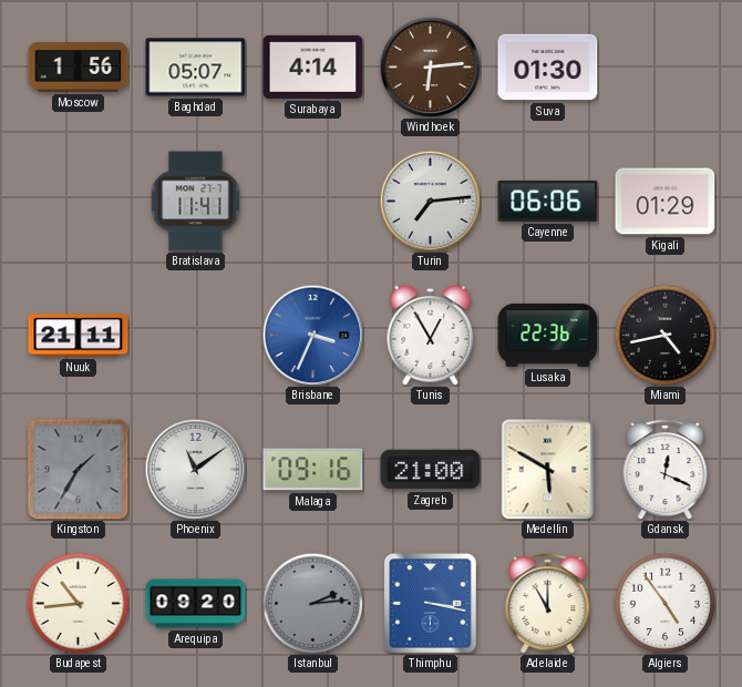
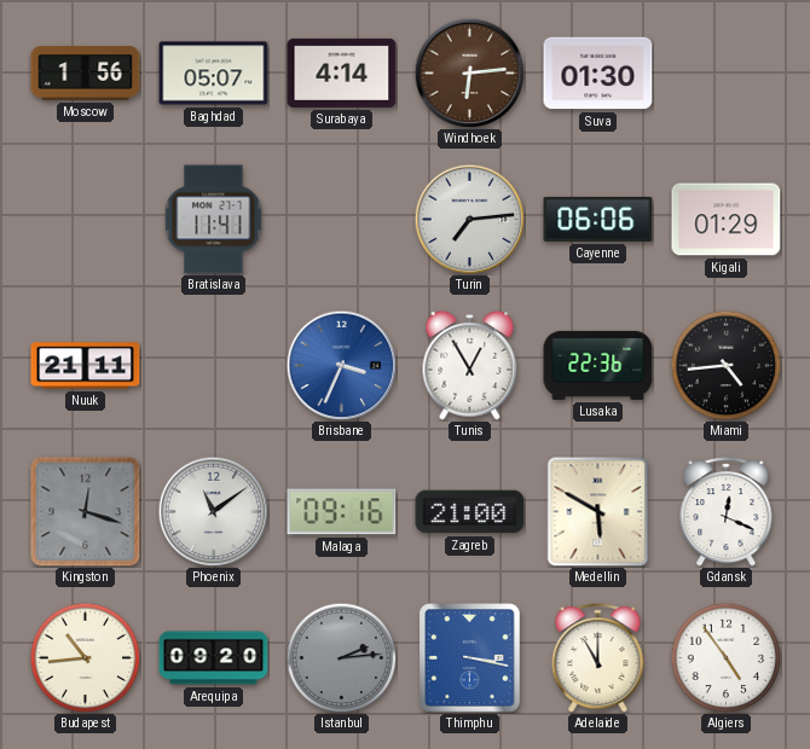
Miami: 4:43 -> 4:44 (725, 365)
Kingston: 1:35 -> 12:18 (86, 512)
